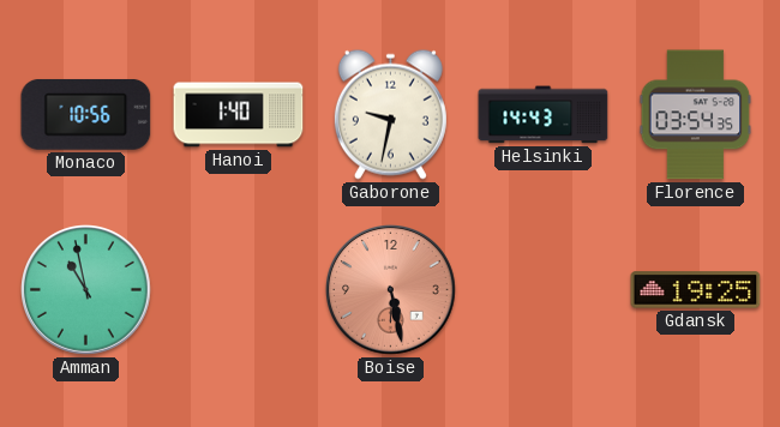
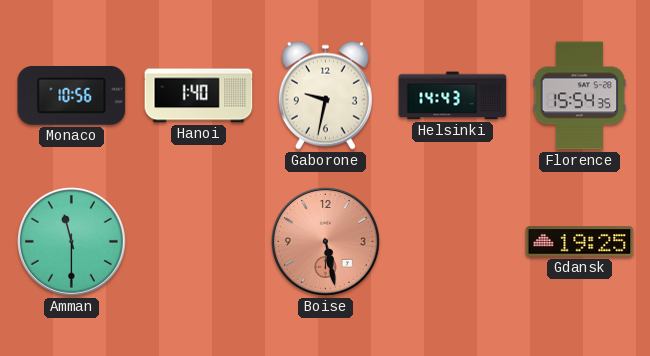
Florence: 03:54 -> 15:54 (580, 96)
Amman: 10:58 -> 11:30 (72, 242)
